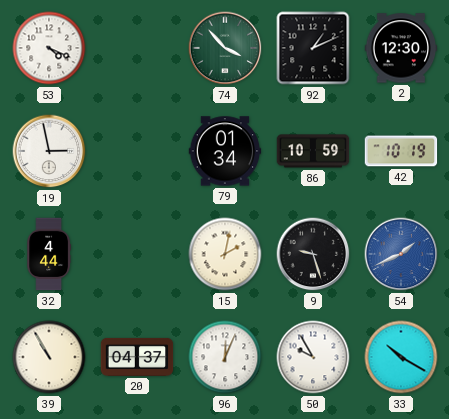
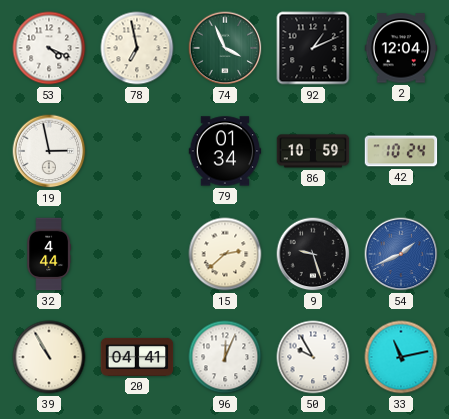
78: none -> 6:58 (137, 48)
74: 3:53 -> 3:56 (225, 48)
2: 12:30 -> 12:04 (401, 48)
42: 10:19 -> 10:24 (401, 151)
15: 2:02 -> 2:38 (225, 254)
20: 04:37 -> 04:41 (137, 357)
33: 10:20 -> 11:13 (401, 357)
